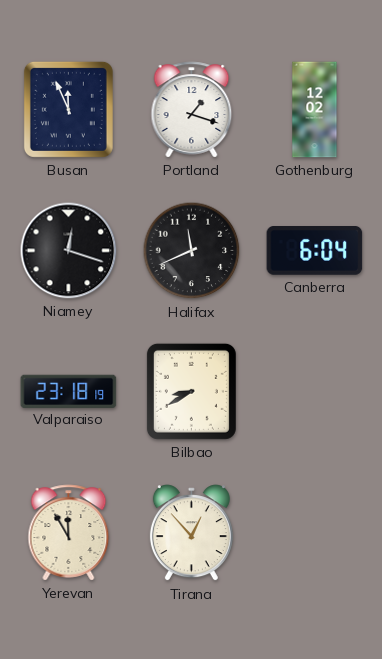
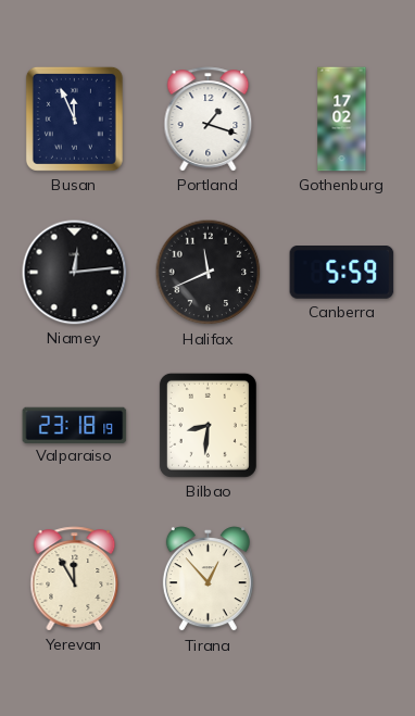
Gothenburg: 12:02 -> 17:02 (342, 120)
Niamey: 12:18 -> 12:14 (75, 273)
Canberra: 6:04 -> 5:59 (342, 273)
Bilbao: 8:40 -> 8:31 (207, 425)
